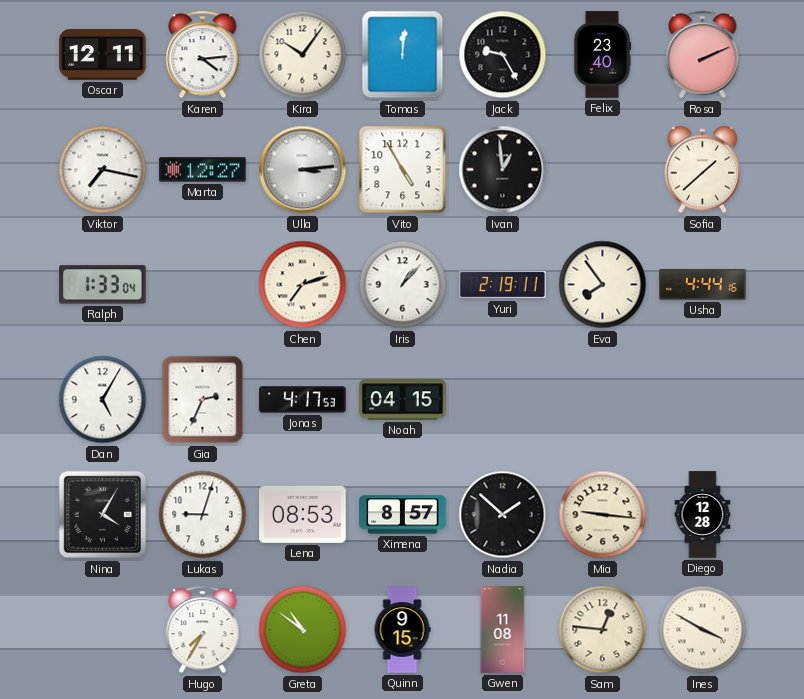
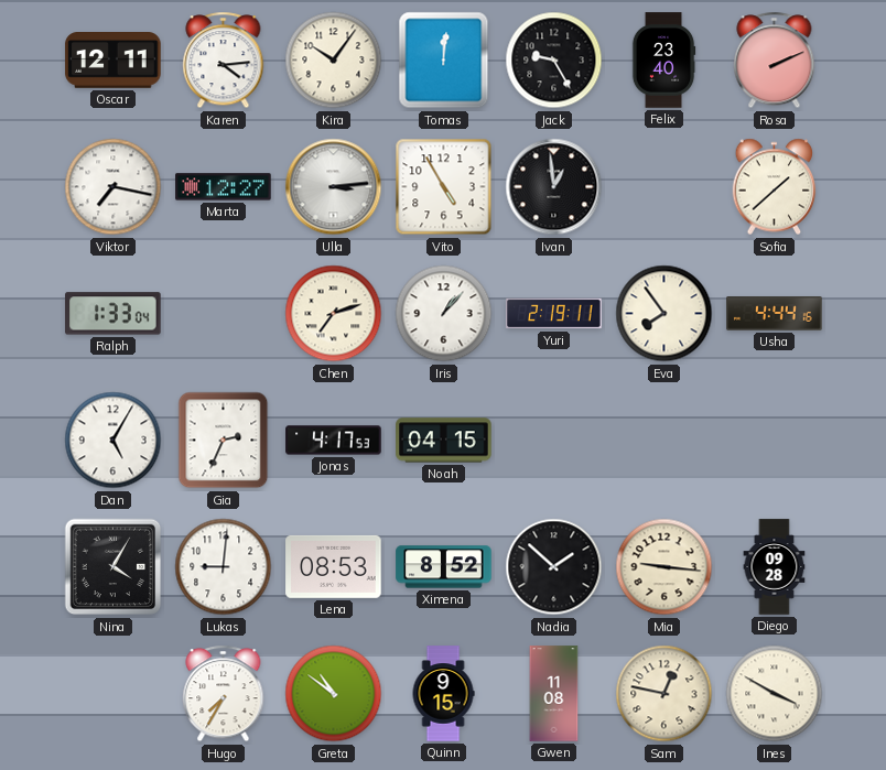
Lukas: 9:03 -> 9:01 (224, 567)
Ximena: 8:57 -> 8:52 (444, 567)
Diego: 12:28 -> 09:28 (775, 567)
Sam: 12:46 -> 12:47 (664, 694)
